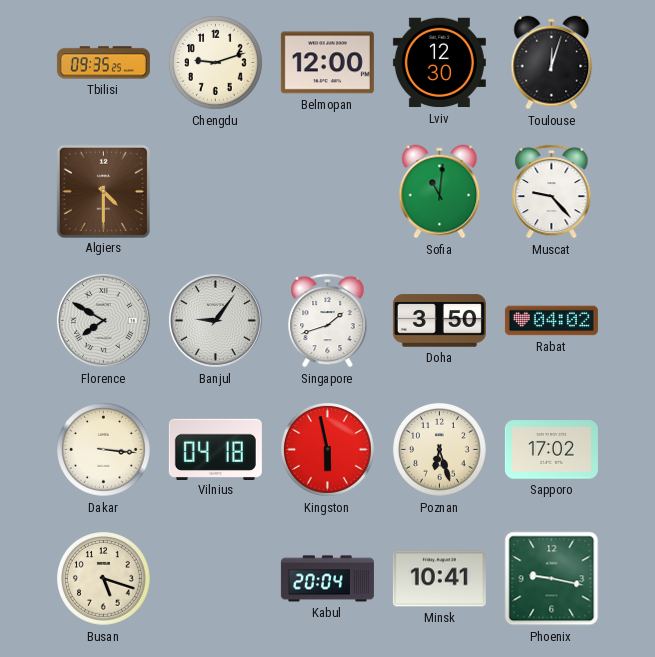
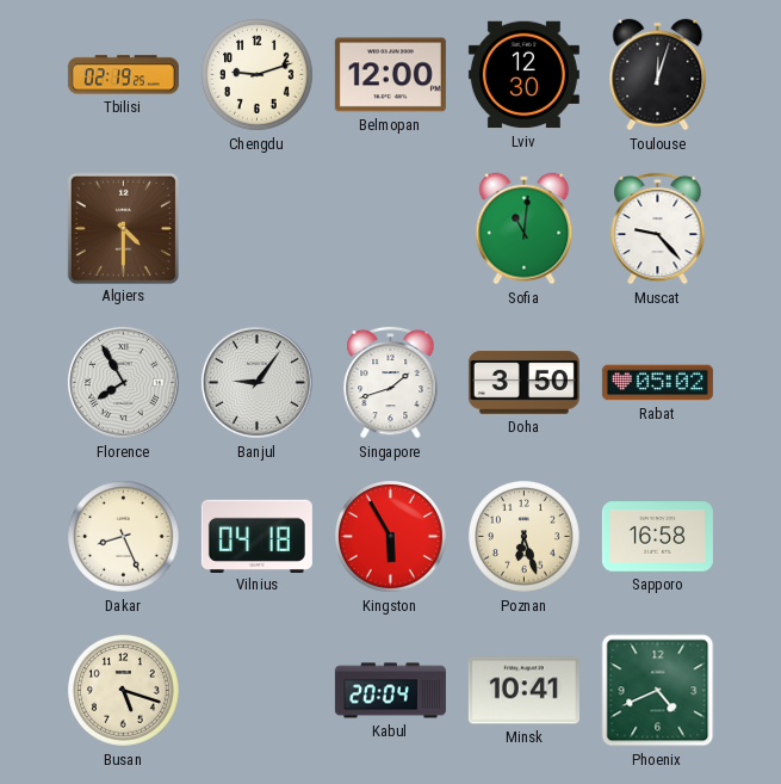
Tbilisi: 09:35 -> 02:19 (123, 75)
Florence: 7:50 -> 7:55 (123, 382)
Rabat: 04:02 -> 05:02 (657, 383)
Dakar: 3:16 -> 8:26 (124, 537)
Kingston: 5:58 -> 5:55 (391, 537)
Sapporo: 17:02 -> 16:58 (657, 537)
Phoenix: 9:17 -> 4:41 (658, 691)
